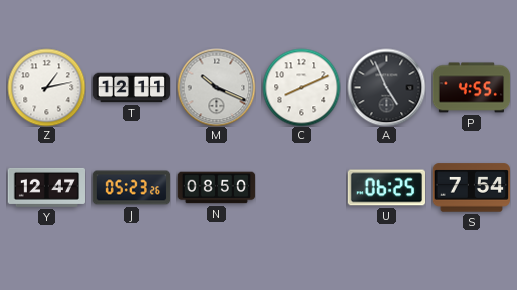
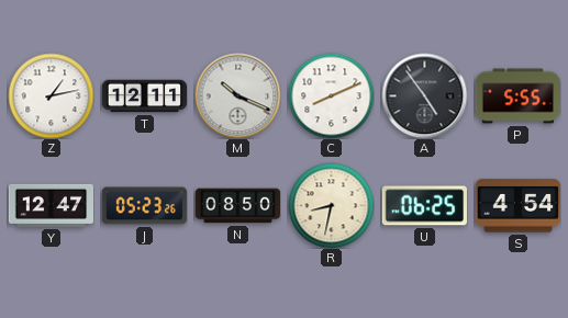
A: 4:56 -> 4:54 (424, 95)
P: 4:55 -> 5:55 (517, 96)
R: none -> 8:32 (331, 205)
S: 7:54 -> 4:54 (517, 206)
